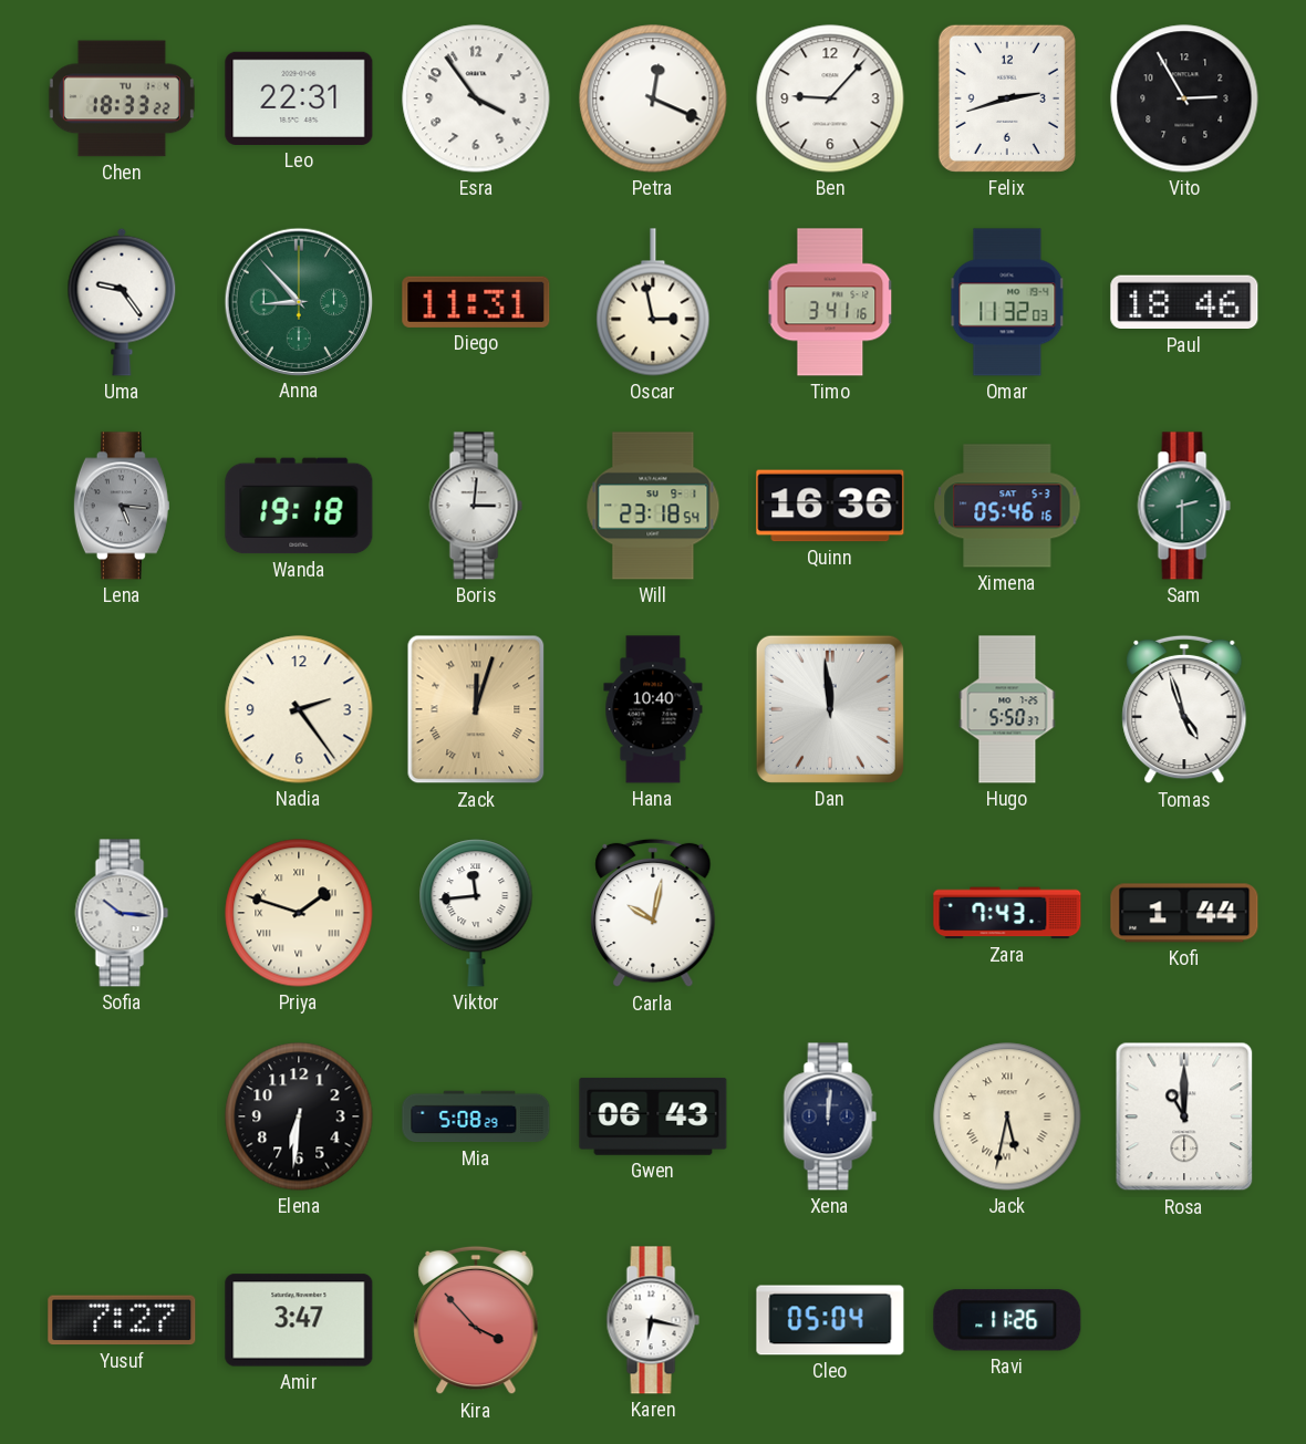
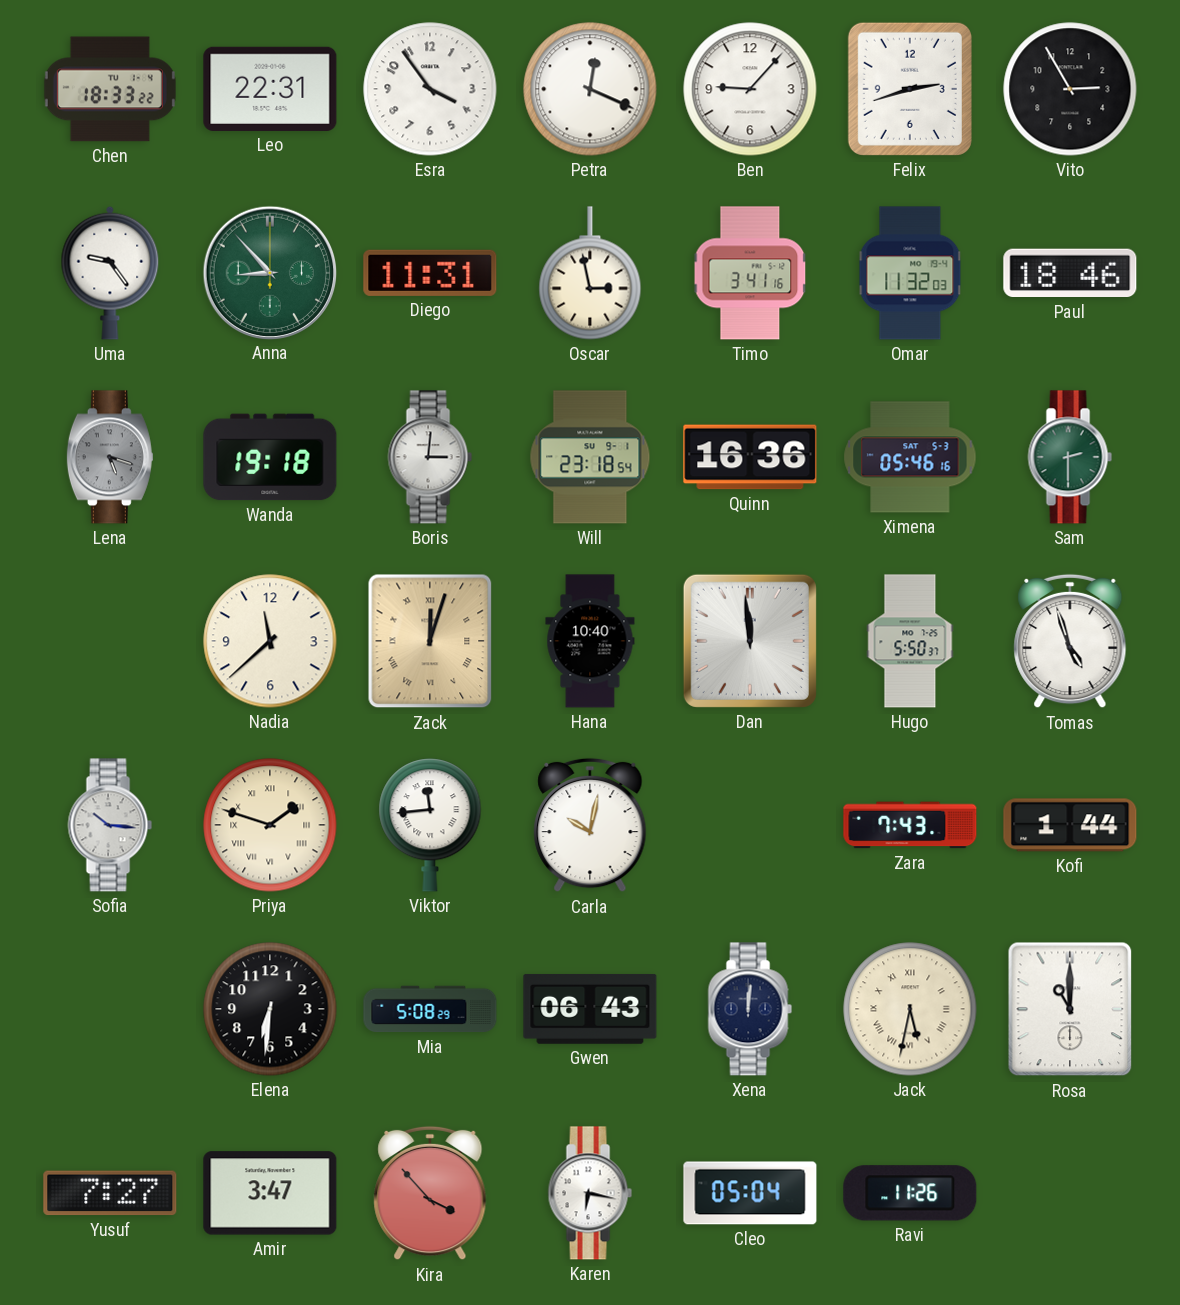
Lena: 5:16 -> 5:18 (110, 457)
Nadia: 2:24 -> 11:38 (270, 641)
